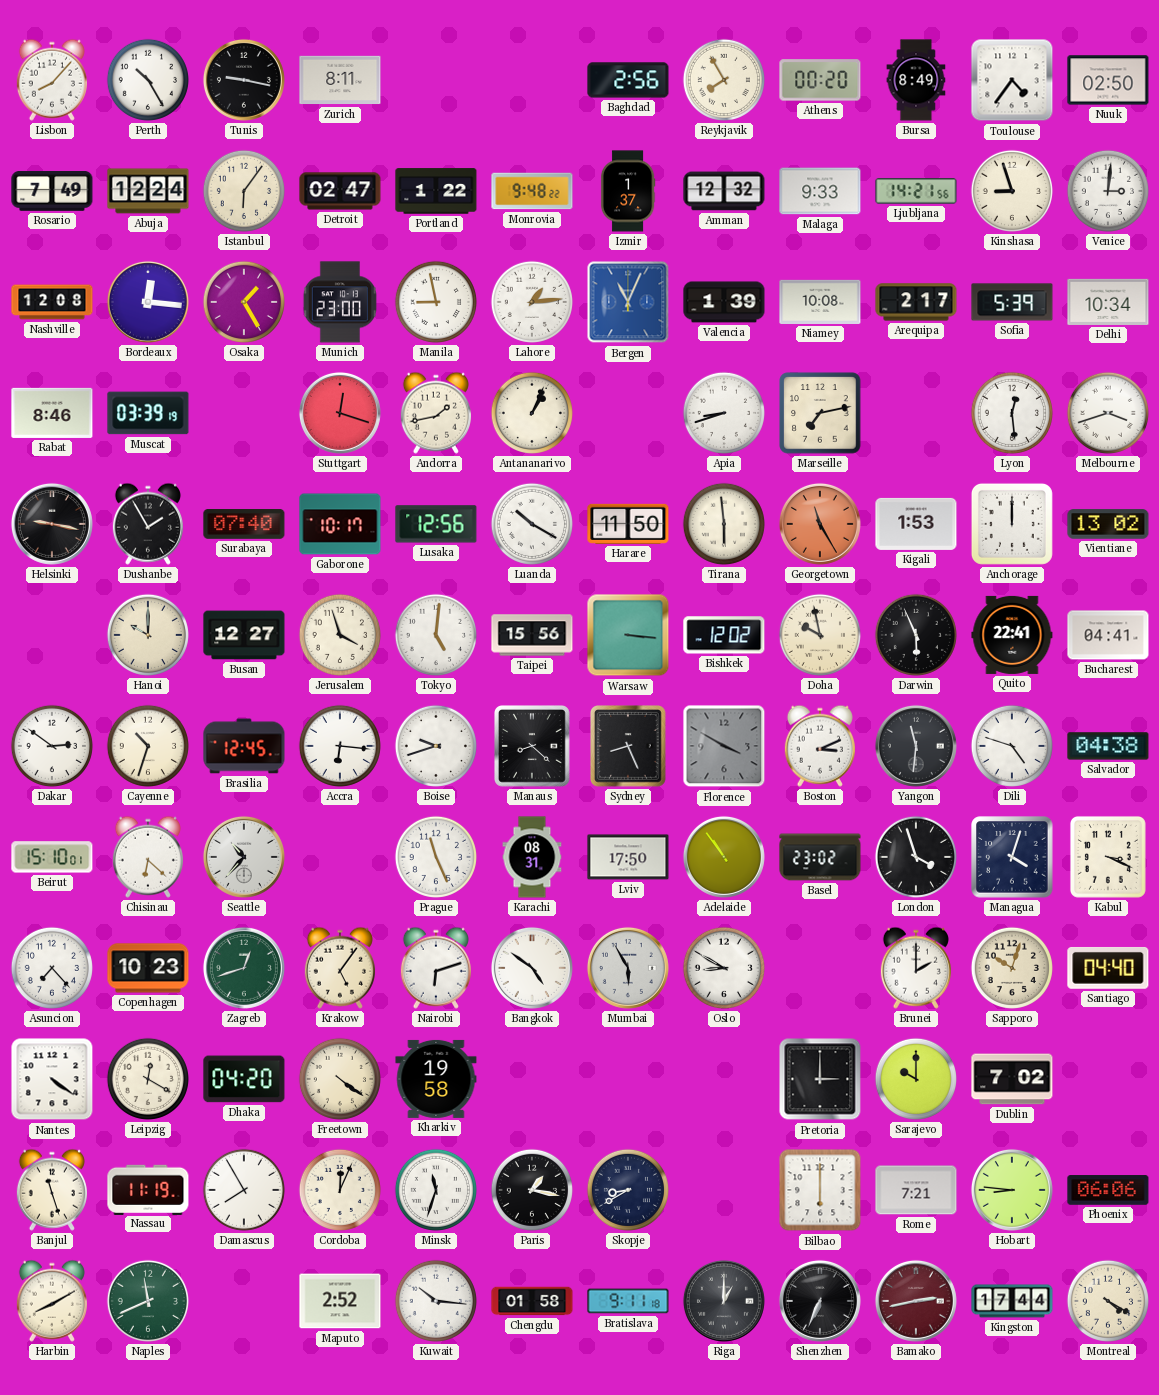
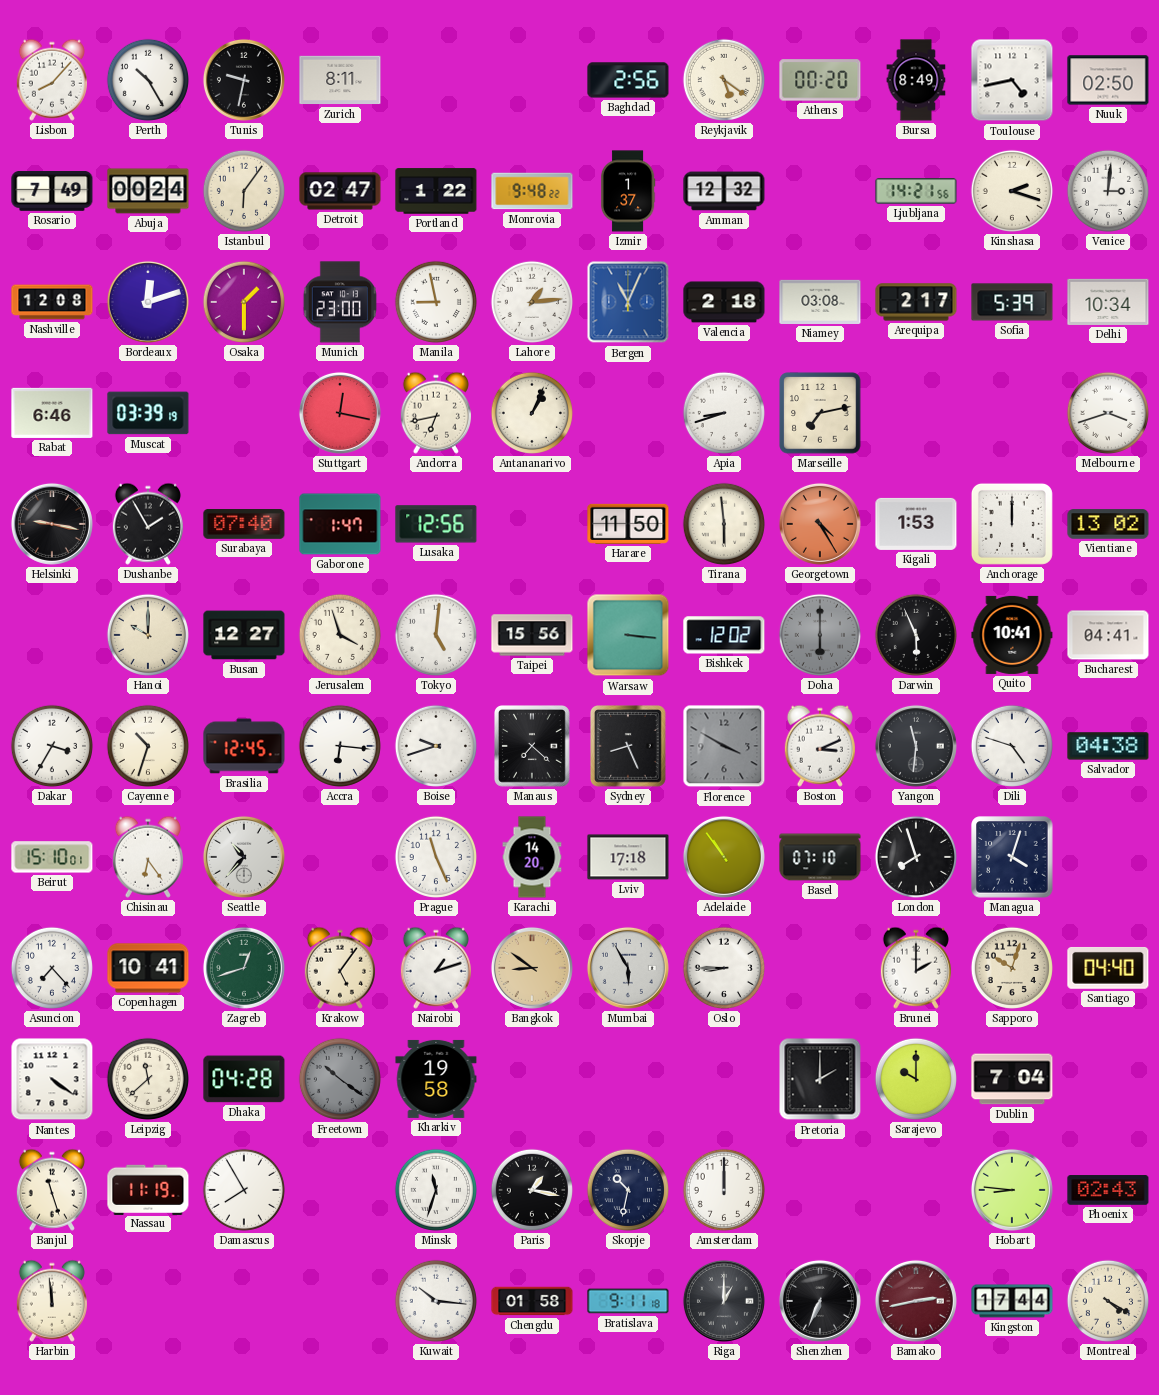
Tunis: 9:17 -> 9:32 (244, 80)
Reykjavik: 7:55 -> 5:21 (724, 80)
Toulouse: 4:36 -> 4:43 (1012, 80)
Abuja: 12:24 -> 00:24 (148, 191)
Malaga: 9:33 -> none (820, 191)
Kinshasa: 8:57 -> 2:18 (1012, 191)
Bordeaux: 12:16 -> 12:12 (148, 302)
Osaka: 1:25 -> 1:30 (244, 302)
Valencia: 1:39 -> 2:18 (724, 302)
Niamey: 10:08 -> 03:08 (820, 302)
Rabat: 8:46 -> 6:46 (52, 413)
Stuttgart: 12:18 -> 12:17 (340, 413)
Andorra: 1:43 -> 6:43 (436, 413)
Lyon: 12:29 -> none (1012, 413)
Gaborone: 10:17 -> 1:47 (340, 524)
Luanda: 10:20 -> none (532, 524)
Georgetown: 11:25 -> 4:25 (820, 524)
Doha: 9:58 -> 6:00 (820, 635)
Doha dial: cream -> grey (820, 635)
Quito: 22:41 -> 10:41 (1012, 635)
Dakar: 2:51 -> 3:35 (52, 746)
Manaus: 8:22 -> 7:22 (533, 747)
Chisinau: 6:22 -> 6:24 (148, 857)
Karachi: 08:31 -> 14:20 (532, 857)
Lviv: 17:50 -> 17:18 (628, 857)
Basel: 23:02 -> 07:10 (820, 857)
London: 3:57 -> 7:57 (916, 857)
Kabul: 3:19 -> none (1108, 857)
Copenhagen: 10:23 -> 10:41 (148, 968)
Nairobi: 6:12 -> 1:12 (436, 968)
Bangkok: 4:51 -> 8:51 (532, 968)
Bangkok dial: white -> champagne (532, 968)
Oslo: 8:50 -> 8:45 (724, 968)
Leipzig: 12:20 -> 11:38 (148, 1079)
Dhaka: 04:20 -> 04:28 (244, 1079)
Freetown: 4:21 -> 10:21 (340, 1079)
Freetown dial: cream -> grey (340, 1079)
Pretoria: 3:00 -> 2:00 (820, 1079)
Dublin: 7:02 -> 7:04 (1012, 1079)
Cordoba: 12:04 -> none (340, 1190)
Skopje: 8:40 -> 10:32 (628, 1190)
Amsterdam: none -> 12:00 (724, 1190)
Bilbao: 6:00 -> none (820, 1190)
Rome: 7:21 -> none (916, 1190)
Phoenix: 06:06 -> 02:43 (1108, 1190)
Harbin: 8:10 -> 11:59 (52, 1301)
Naples: 11:41 -> none (148, 1301)
Maputo: 2:52 -> none (340, 1301)
